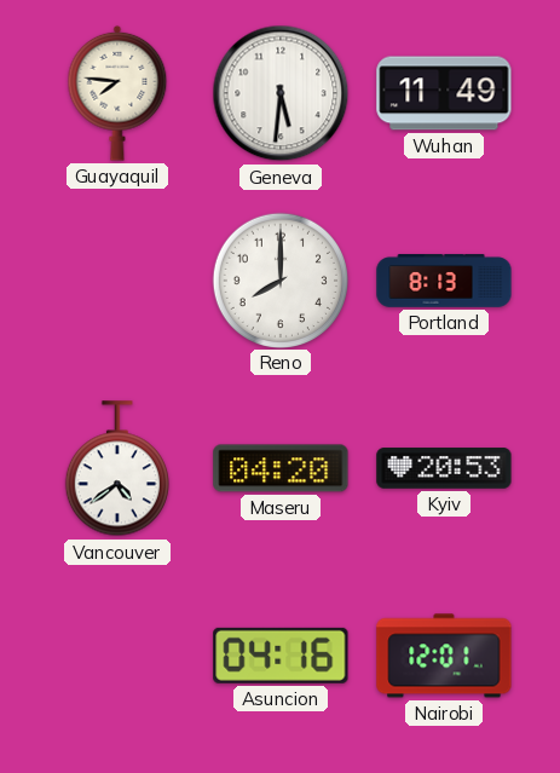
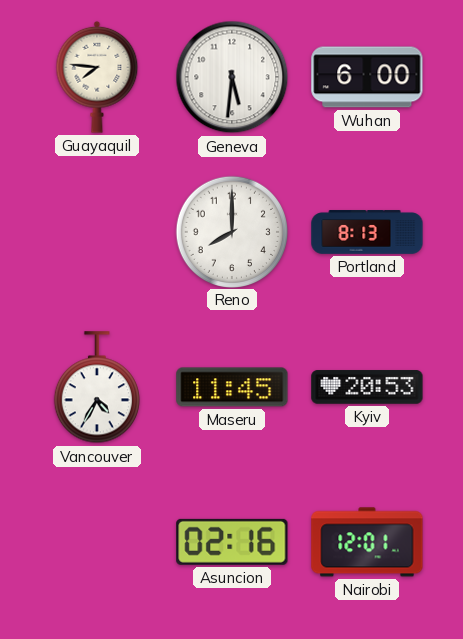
Wuhan: 11:49 -> 6:00 (367, 77)
Vancouver: 4:39 -> 4:35 (97, 388)
Maseru: 04:20 -> 11:45 (232, 387)
Asuncion: 04:16 -> 02:16 (232, 542)
